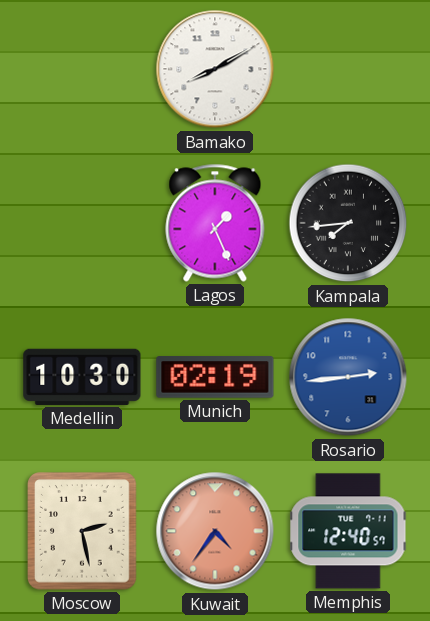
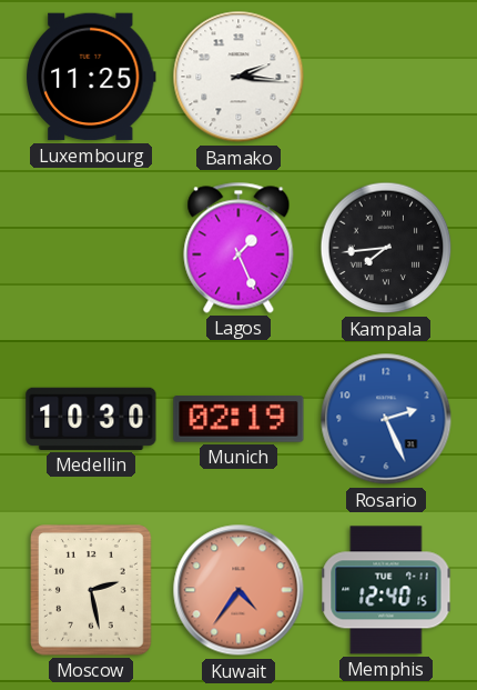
Luxembourg: none -> 11:25 (92, 77)
Bamako: 8:10 -> 2:16 (238, 77)
Rosario: 2:44 -> 2:26 (386, 419)
Memphis: 12:40:57 -> 12:40:15 (386, 590)
